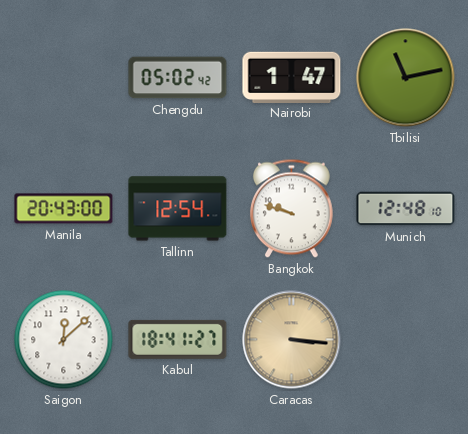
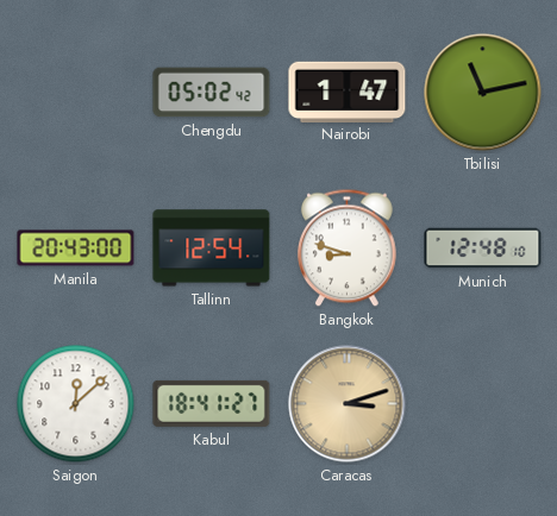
Bangkok: 9:48 -> 8:48 (346, 248)
Caracas: 3:16 -> 3:12 (348, 404)
